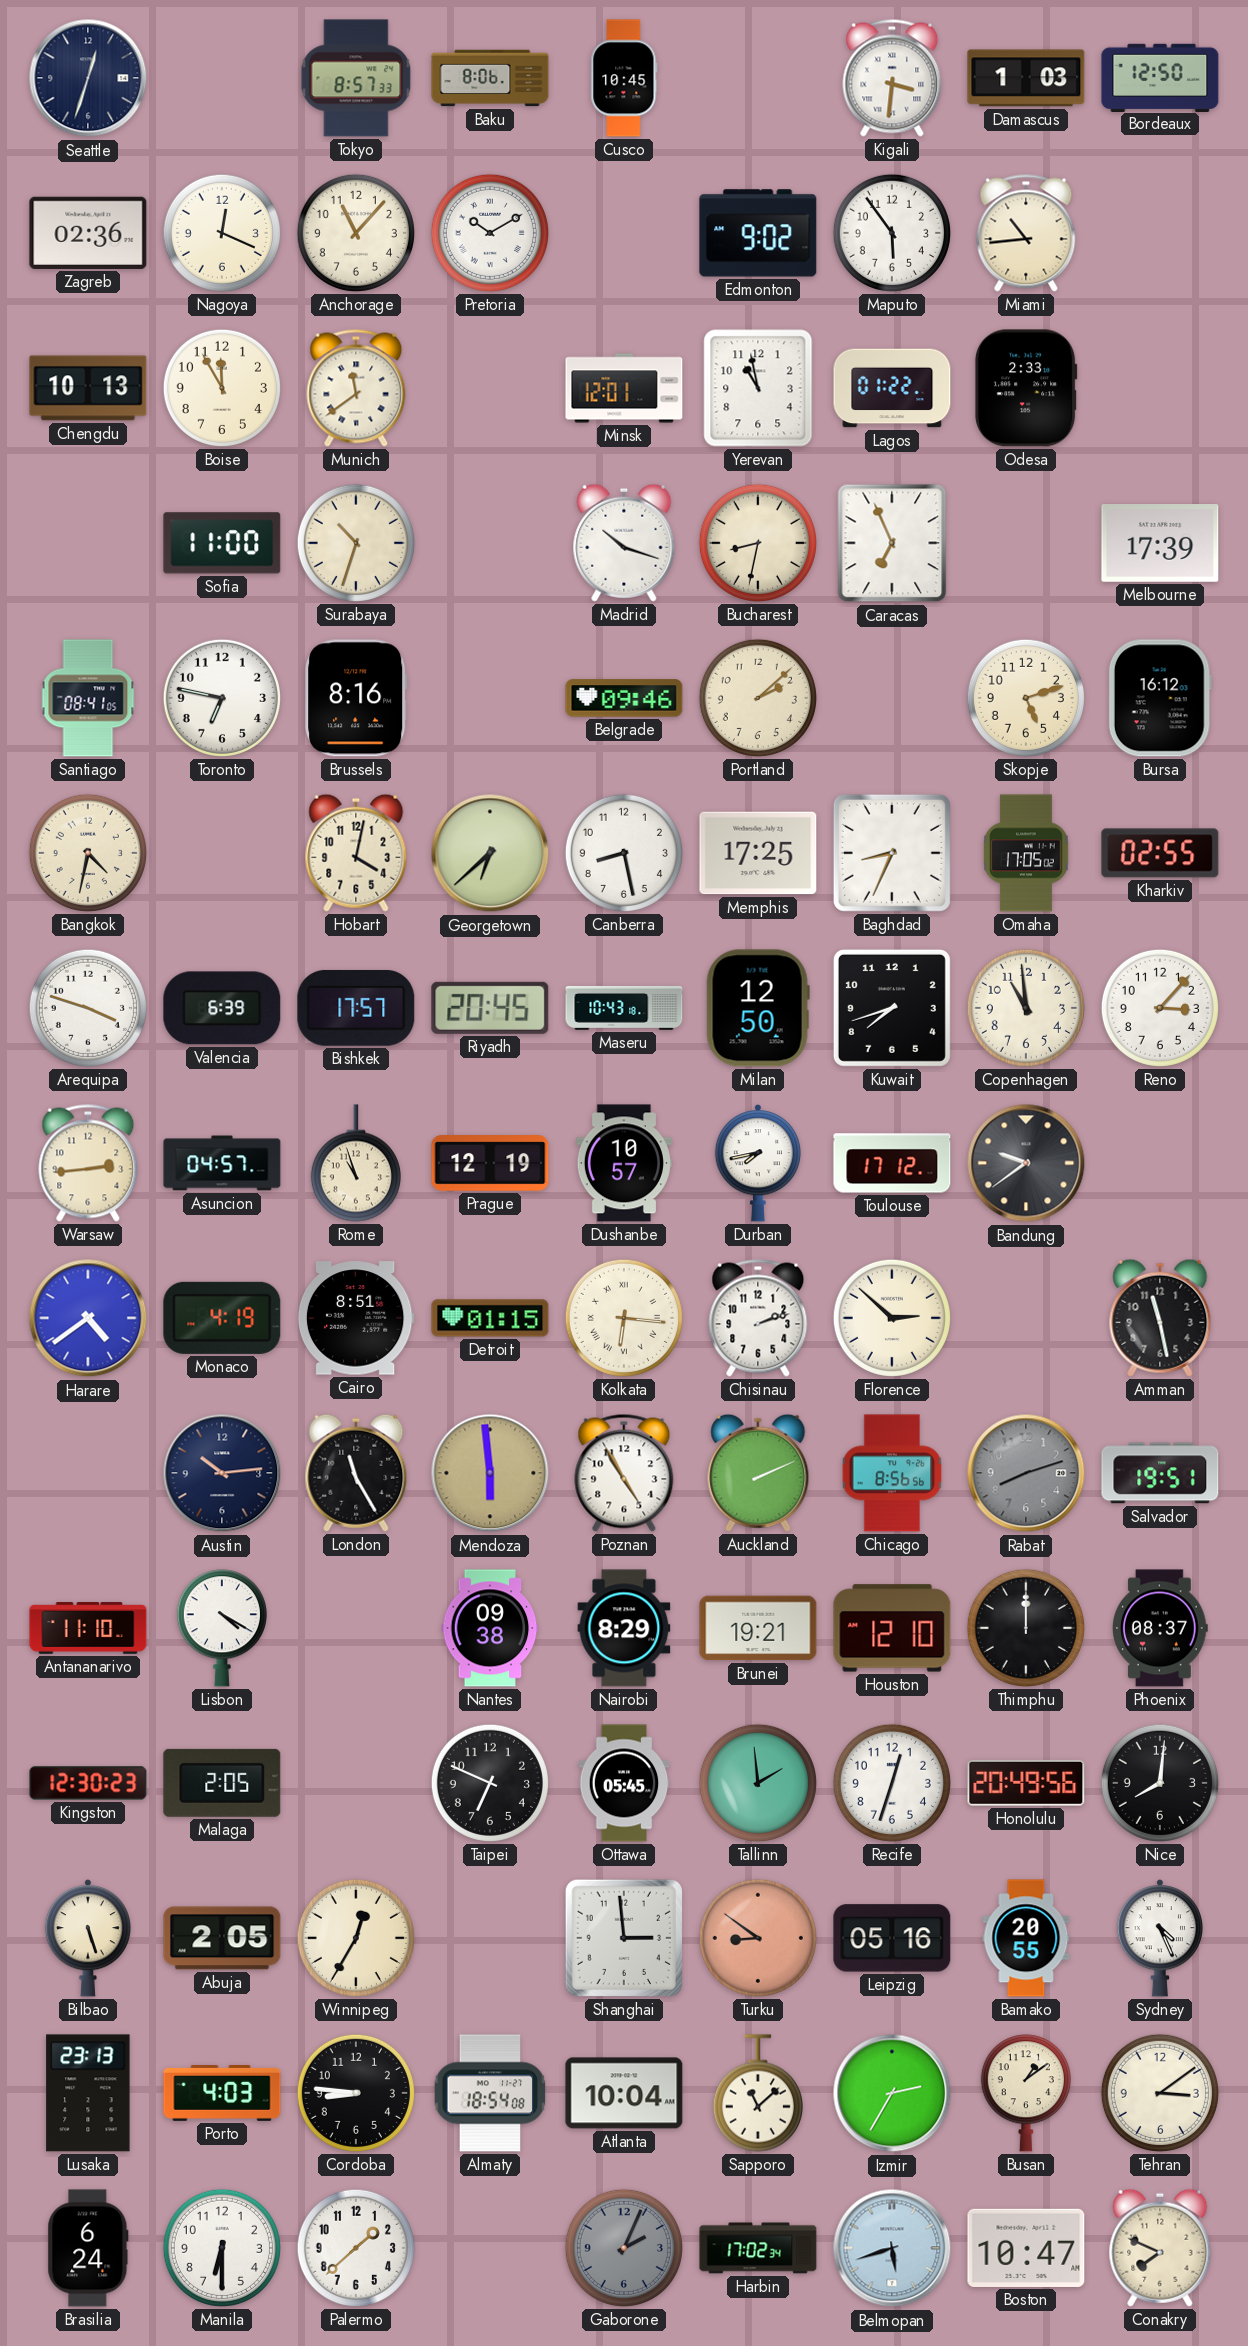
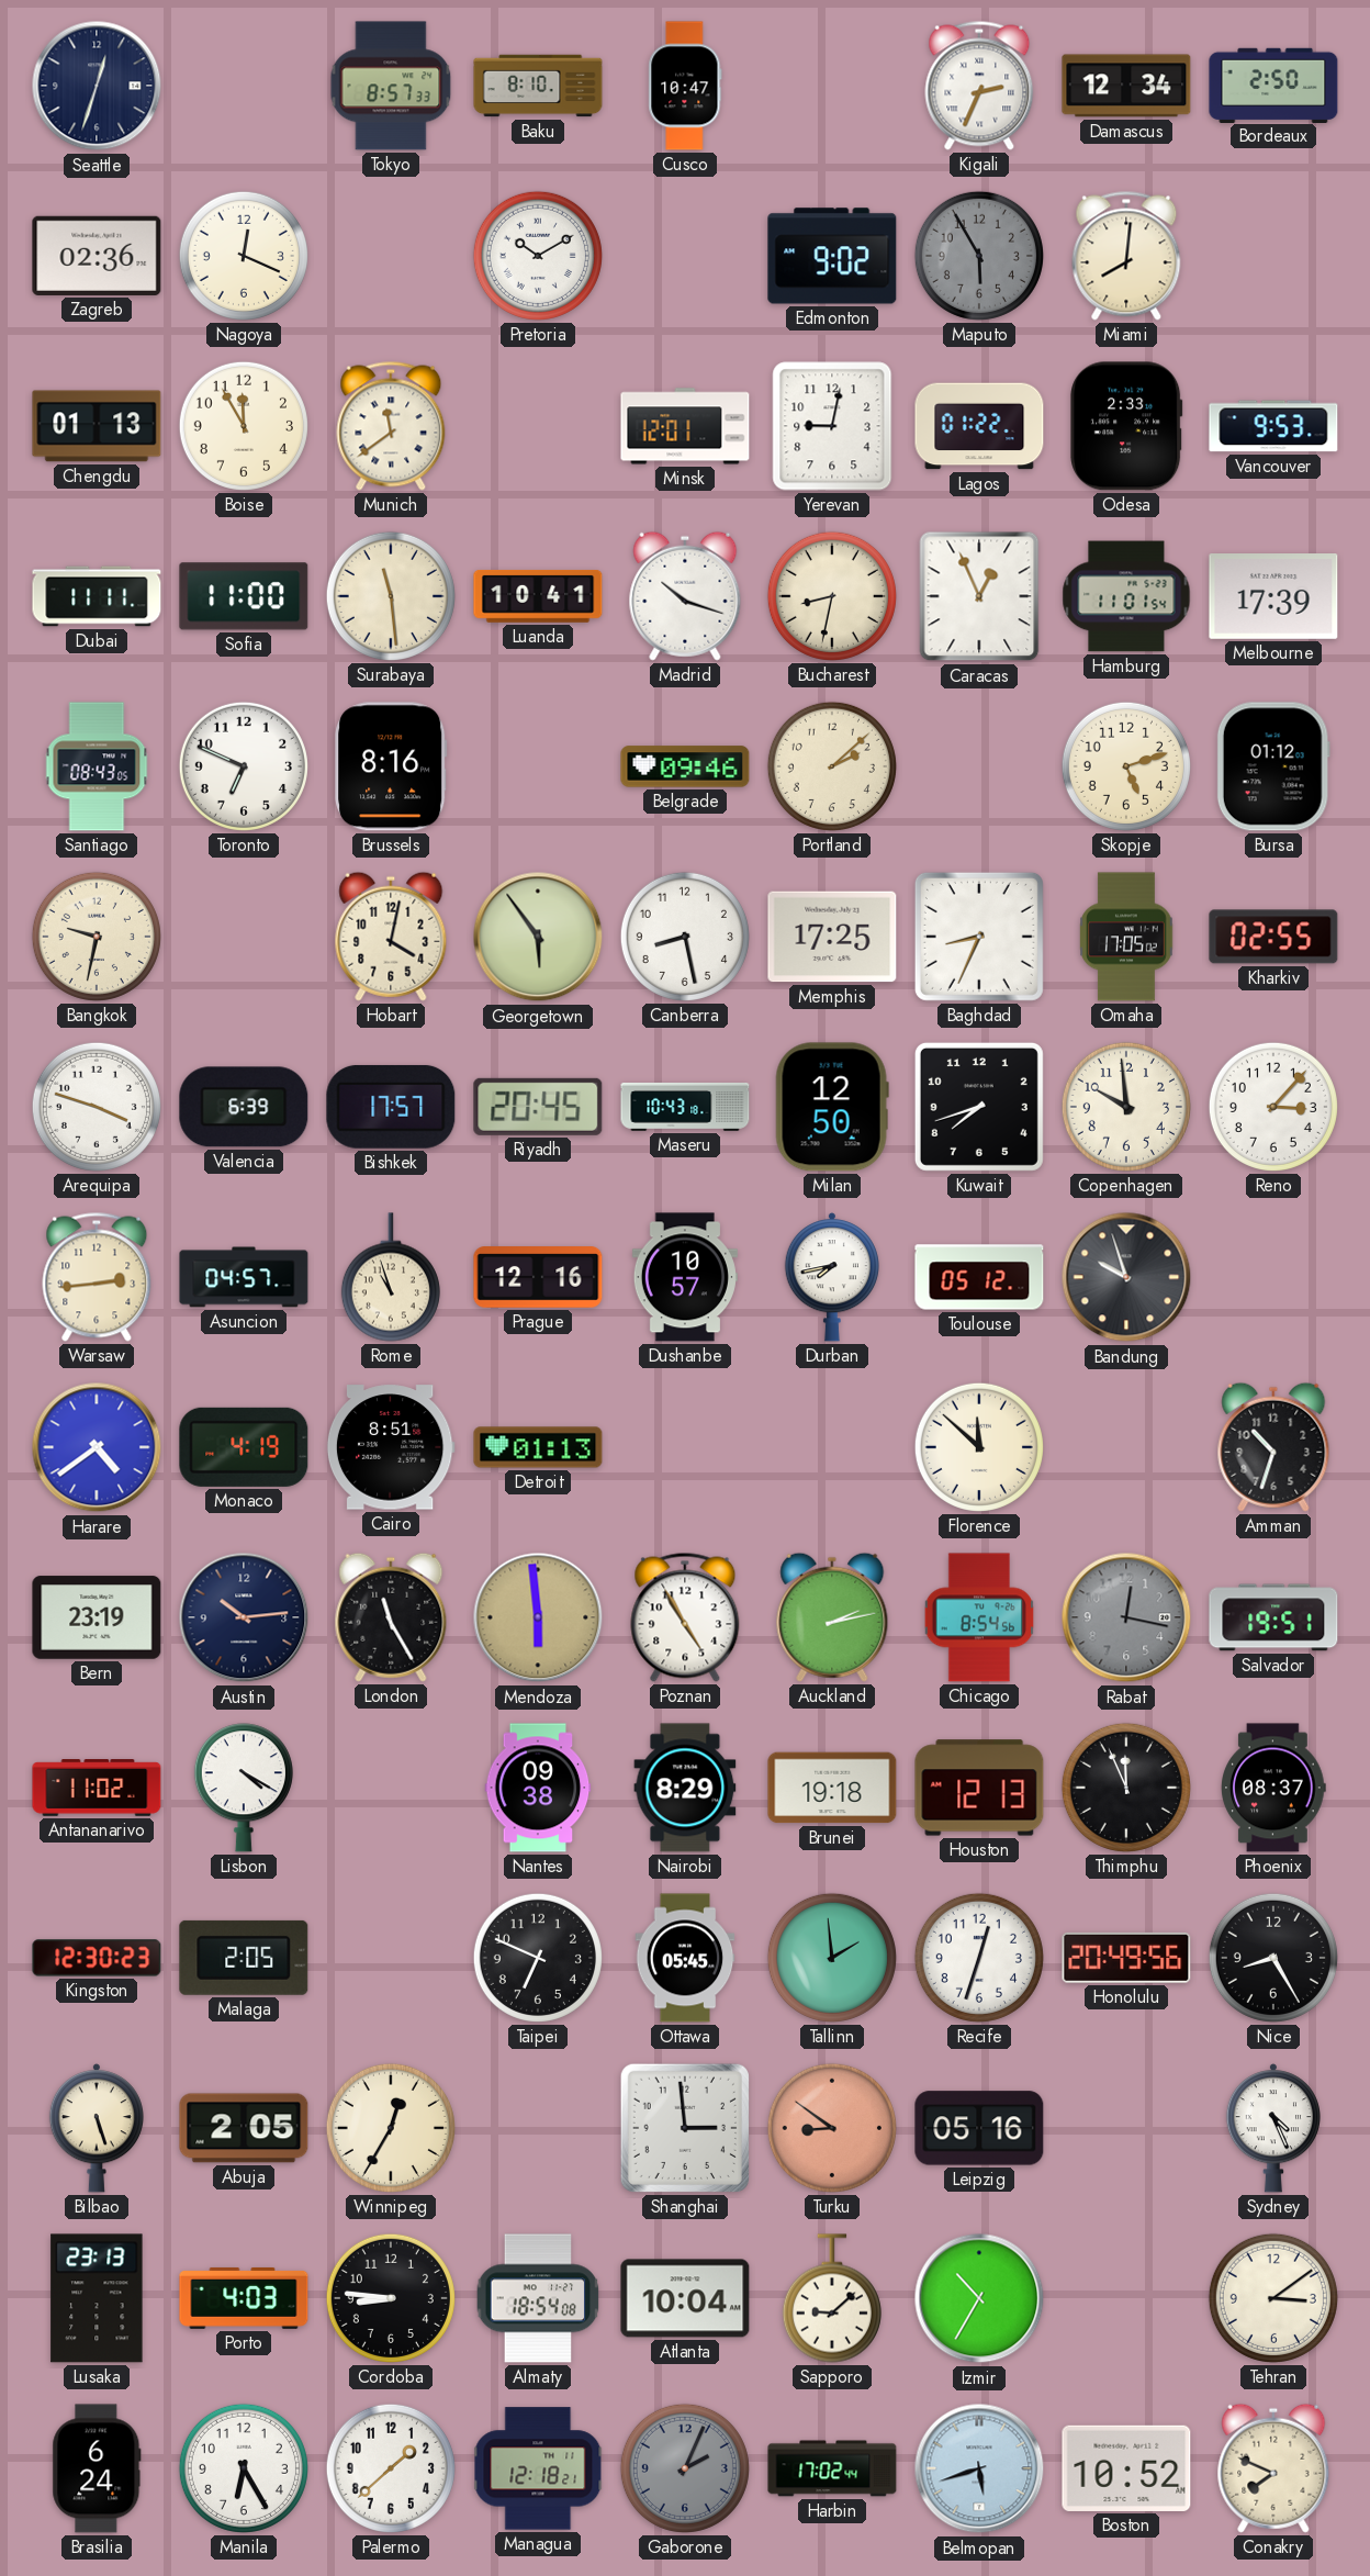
Baku: 8:06 -> 8:10 (538, 86)
Cusco: 10:45 -> 10:47 (685, 86)
Kigali: 3:31 -> 2:34 (979, 86)
Damascus: 1:03 -> 12:34 (1126, 86)
Bordeaux: 12:50 -> 2:50 (1273, 85)
Anchorage: 11:07 -> none (356, 233)
Maputo: 5:54 -> 5:55 (979, 256)
Maputo dial: white -> grey (979, 256)
Miami: 10:44 -> 8:01 (1126, 256)
Chengdu: 10:13 -> 01:13 (97, 426)
Yerevan: 10:58 -> 9:02 (832, 426)
Vancouver: none -> 9:53 (1273, 426)
Dubai: none -> 11:11 (97, 596)
Surabaya: 10:33 -> 11:29 (391, 596)
Luanda: none -> 10:41 (538, 596)
Caracas: 6:56 -> 12:56 (979, 596)
Hamburg: none -> 11:01 (1126, 596)
Santiago: 08:41 -> 08:43 (97, 766)
Toronto: 6:47 -> 6:49 (244, 766)
Bursa: 16:12 -> 01:12 (1273, 766)
Bangkok: 4:32 -> 9:32 (97, 937)
Georgetown: 6:38 -> 5:54 (538, 937)
Copenhagen: 10:59 -> 9:59 (1126, 1107)
Prague: 12:19 -> 12:16 (538, 1277)
Toulouse: 17:12 -> 05:12 (979, 1277)
Bandung: 9:39 -> 9:57 (1126, 1277)
Detroit: 01:15 -> 01:13 (538, 1447)
Kolkata: 6:16 -> none (624, 1318)
Chisinau: 2:12 -> none (758, 1318)
Florence: 2:52 -> 11:52 (979, 1447)
Amman: 11:28 -> 10:33 (1273, 1447)
Bern: none -> 23:19 (97, 1617)
Auckland: 2:11 -> 2:13 (832, 1617)
Chicago: 8:56 -> 8:54 (979, 1617)
Rabat: 8:12 -> 12:17 (1126, 1617)
Antananarivo: 11:10 -> 11:02 (97, 1788)
Brunei: 19:21 -> 19:18 (832, 1788)
Houston: 12:10 -> 12:13 (979, 1788)
Thimphu: 12:00 -> 11:56 (1126, 1788)
Nice: 8:01 -> 8:25 (1273, 1958)
Bamako: 20:55 -> none (1026, 1938)
Sapporo: 11:08 -> 9:08 (832, 2298)
Izmir: 2:35 -> 10:35 (979, 2298)
Busan: 1:09 -> none (1026, 2093)
Manila: 6:30 -> 6:25 (244, 2468)
Managua: none -> 12:18 (538, 2468)
Harbin: 17:02:34 -> 17:02:44 (832, 2468)
Boston: 10:47 -> 10:52 (1126, 2468)
